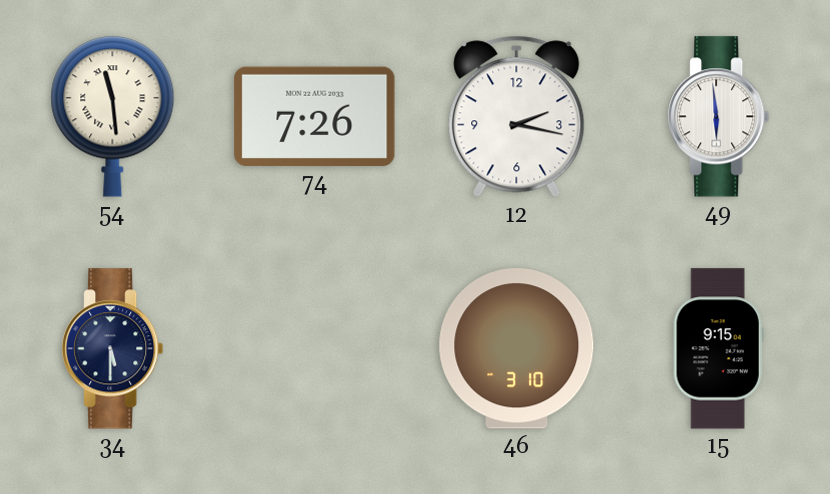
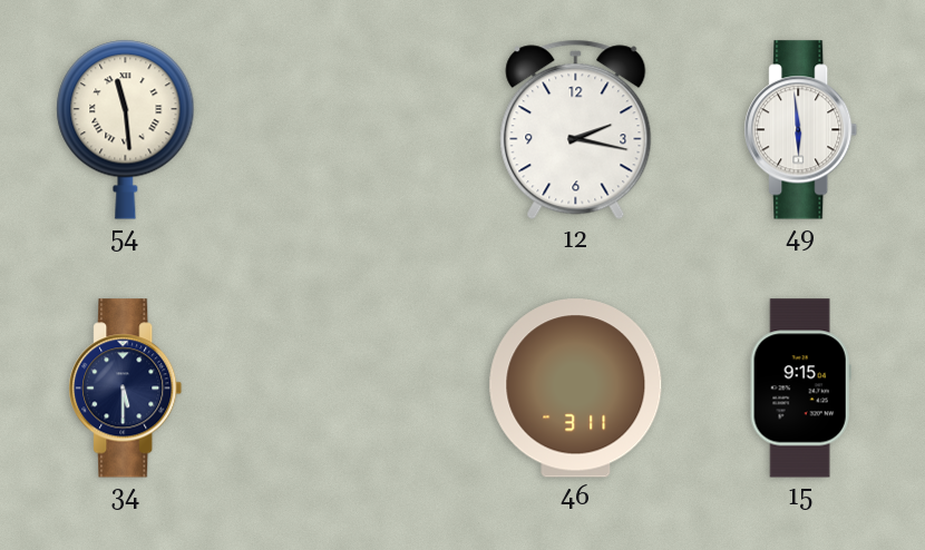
74: 7:26 -> none (315, 116)
46: 3:10 -> 3:11 (576, 389)
